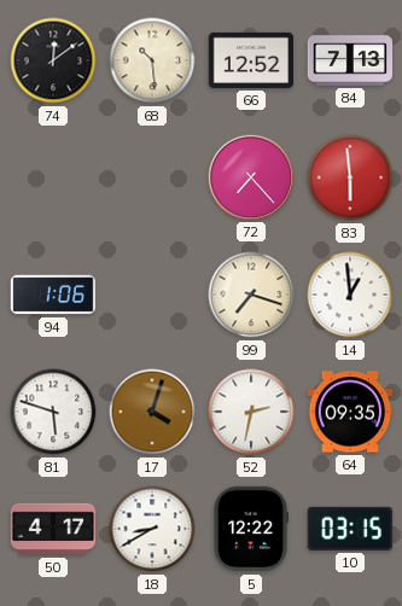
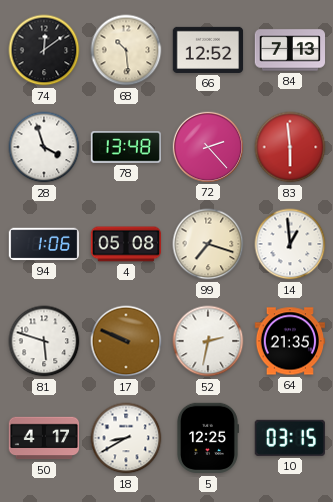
28: none -> 3:57 (44, 147)
78: none -> 13:48 (126, 147)
72: 7:23 -> 2:23 (207, 146)
4: none -> 05:08 (126, 244)
17: 4:03 -> 9:49 (126, 341)
64: 09:35 -> 21:35 (289, 341)
5: 12:22 -> 12:25 (208, 438)
